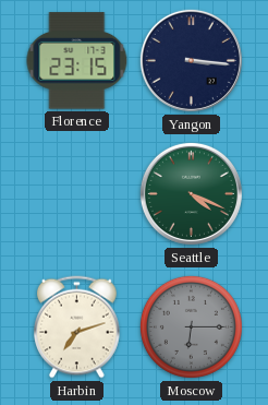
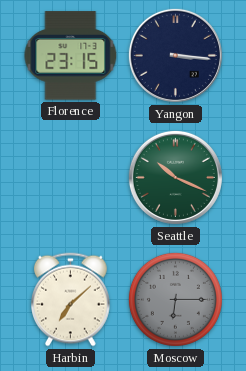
Seattle: 4:19 -> 10:19 (175, 177)
Harbin: 7:12 -> 7:08 (71, 300)
